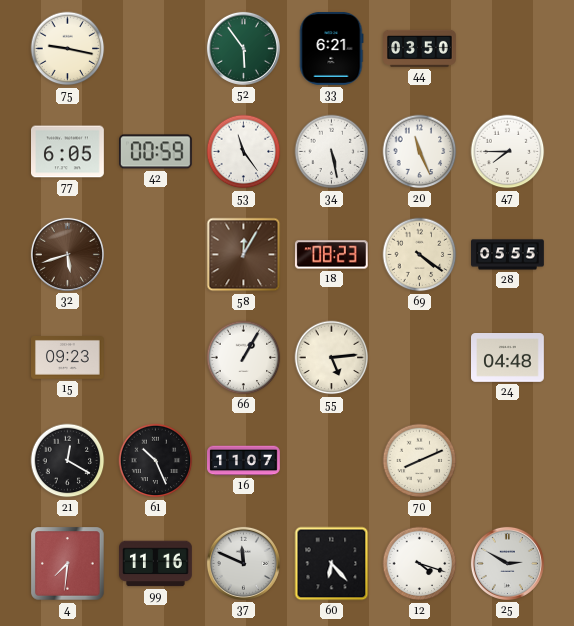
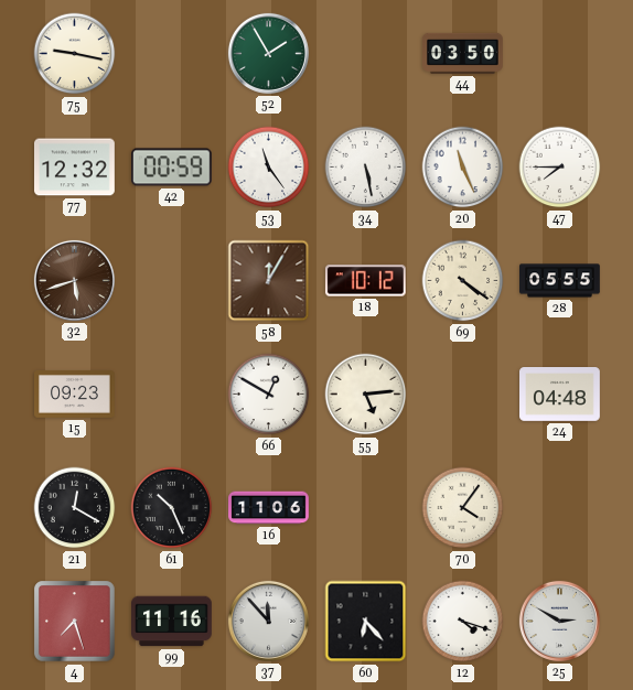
52: 5:54 -> 1:55 (268, 53)
33: 6:21 -> none (331, 49)
77: 6:05 -> 12:32 (75, 168)
18: 08:23 -> 10:12 (365, 281)
66: 1:05 -> 12:50 (269, 395)
16: 11:07 -> 11:06 (269, 508)
70: 8:11 -> 4:06 (463, 508)
4: 7:31 -> 7:27 (75, 622)
37: 11:49 -> 11:53 (268, 621)
